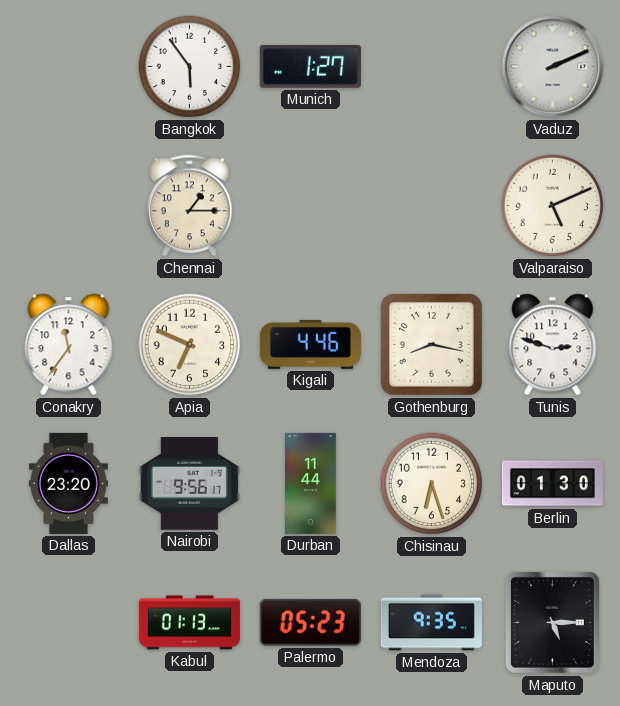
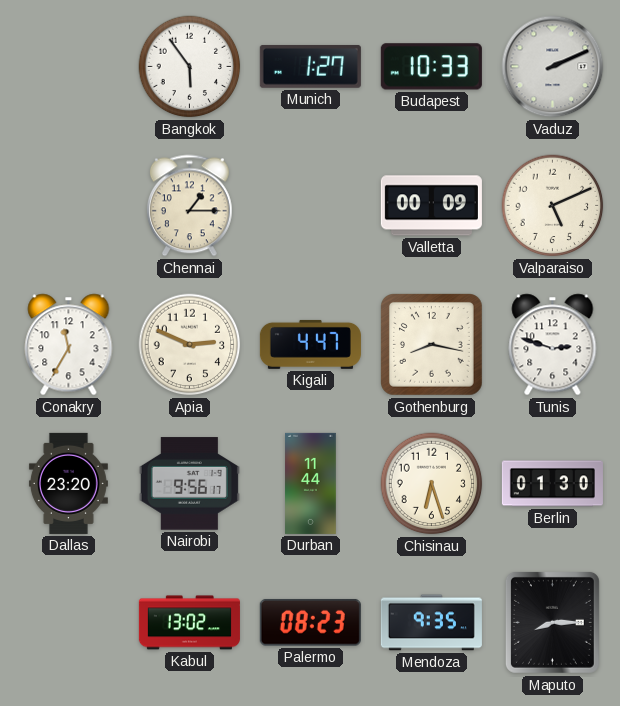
Budapest: none -> 10:33 (431, 67)
Valletta: none -> 00:09 (431, 206)
Conakry: 11:36 -> 11:35 (69, 345)
Apia: 6:49 -> 2:49 (190, 345)
Kigali: 4:46 -> 4:47 (310, 344)
Kabul: 01:13 -> 13:02 (189, 623)
Palermo: 05:23 -> 08:23 (310, 623)
Maputo: 5:15 -> 8:15 (552, 622)
